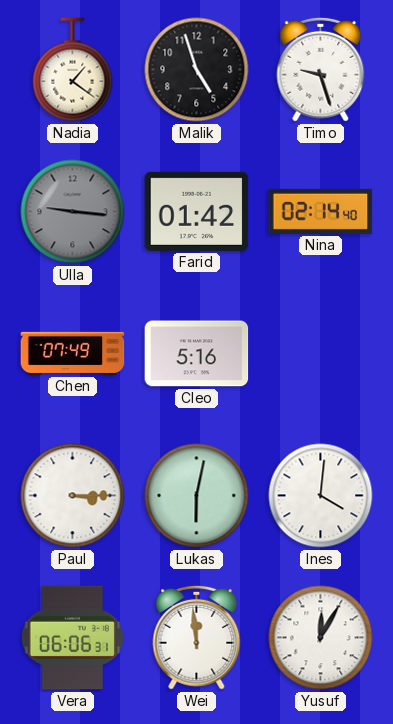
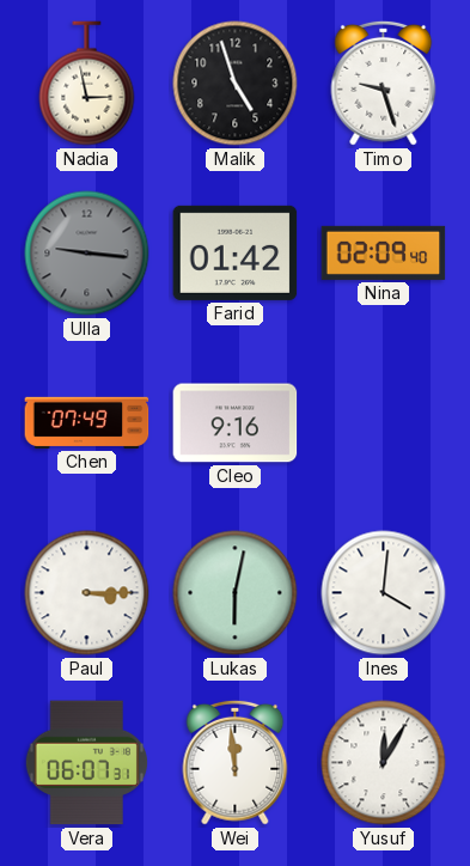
Nadia: 1:21 -> 2:58 (87, 84)
Nina: 02:14 -> 02:09 (384, 252)
Cleo: 5:16 -> 9:16 (236, 423)
Vera: 06:06 -> 06:07 (86, 763)
